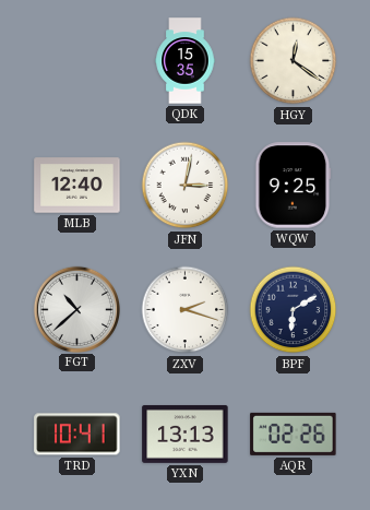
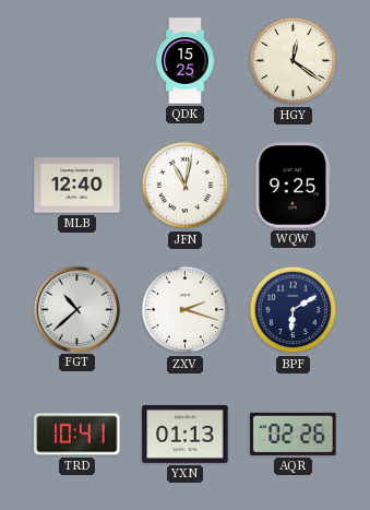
QDK: 15:35 -> 15:25 (186, 61)
JFN: 3:02 -> 11:02 (186, 186)
YXN: 13:13 -> 01:13 (186, 434)
